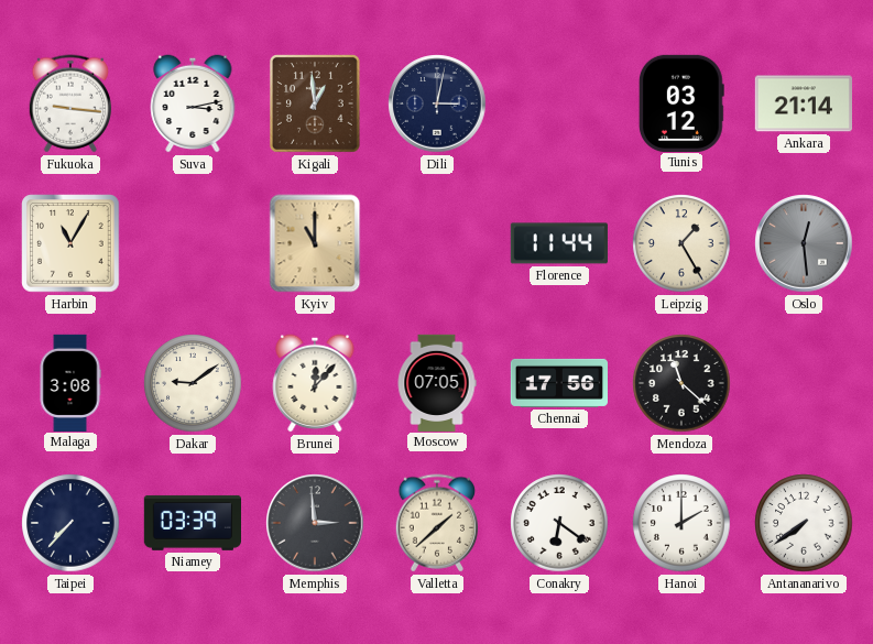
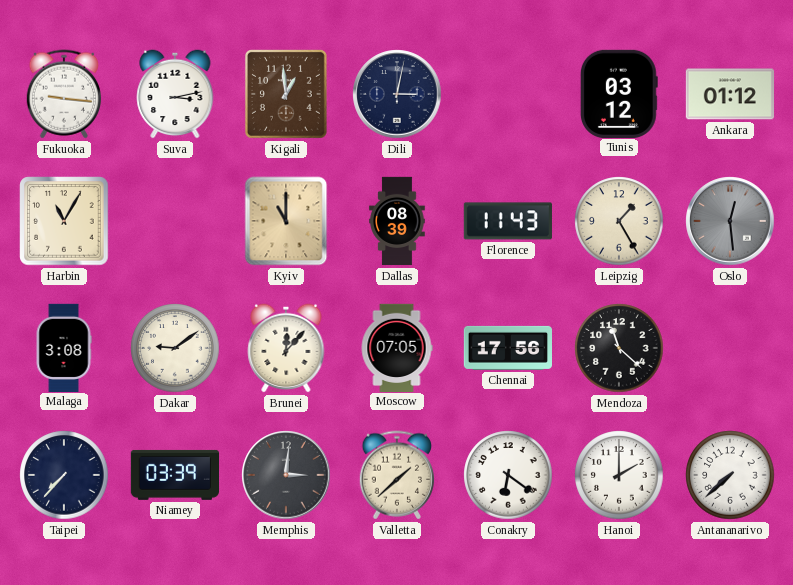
Ankara: 21:14 -> 01:12 (729, 94)
Dallas: none -> 08:39 (397, 221)
Florence: 11:44 -> 11:43 (508, 221)
Memphis: 2:59 -> 3:01 (286, 475)
Antananarivo: 7:39 -> 7:38 (730, 475)
